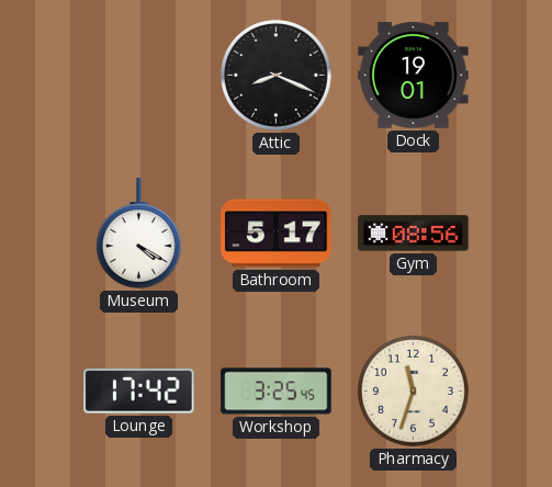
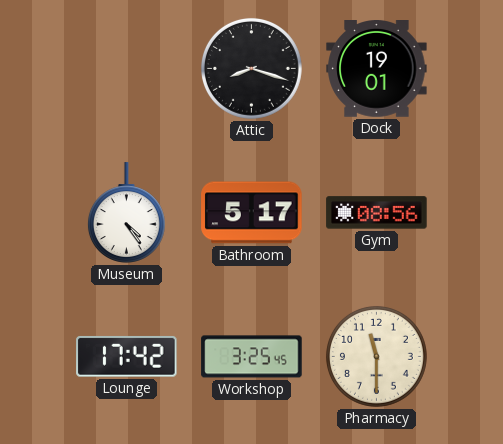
Attic: 8:19 -> 8:18 (251, 68)
Museum: 4:20 -> 4:24 (126, 213)
Pharmacy: 11:33 -> 11:30 (376, 356)
